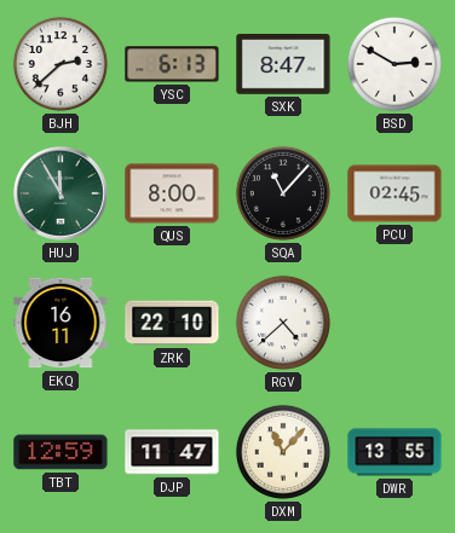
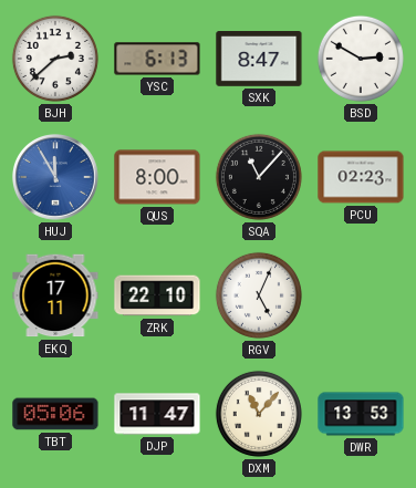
HUJ dial: green -> blue (56, 178)
PCU: 02:45 -> 02:23 (361, 177)
EKQ: 16:11 -> 17:11 (55, 295)
RGV: 4:38 -> 5:04 (259, 295)
TBT: 12:59 -> 05:06 (55, 414)
DWR: 13:55 -> 13:53 (361, 414)
